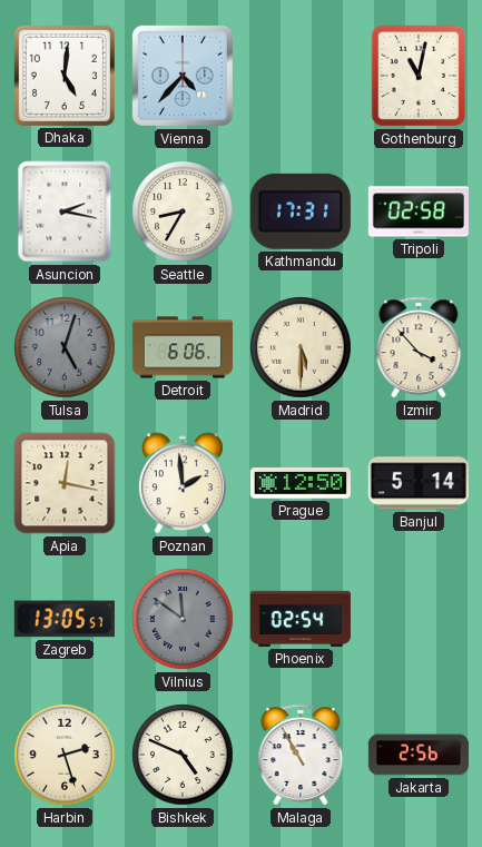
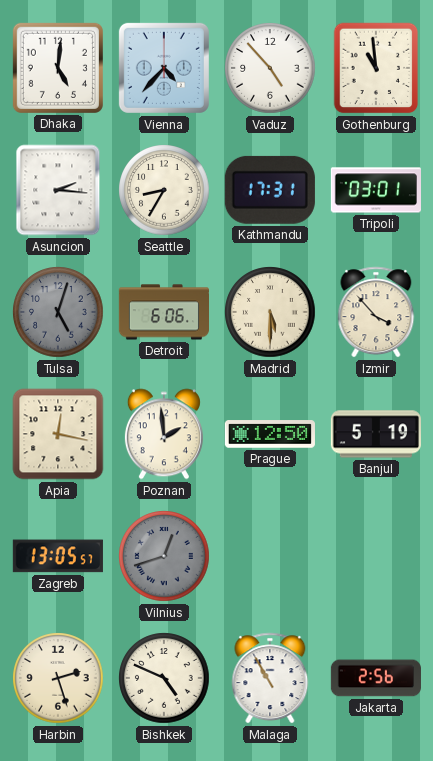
Vaduz: none -> 4:53 (270, 68)
Gothenburg: 11:02 -> 10:59 (376, 68)
Asuncion: 2:17 -> 2:16 (58, 190)
Tripoli: 02:58 -> 03:01 (375, 190)
Banjul: 5:14 -> 5:19 (376, 434)
Vilnius: 11:51 -> 12:42 (164, 556)
Phoenix: 02:54 -> none (301, 619)
